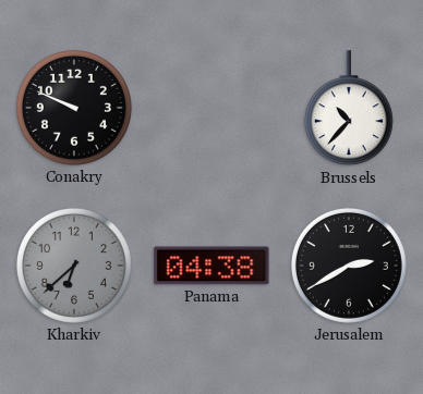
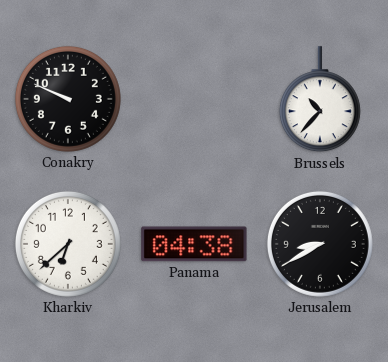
Kharkiv dial: grey -> white (68, 244)
Jerusalem: 2:40 -> 8:40 (320, 244)
